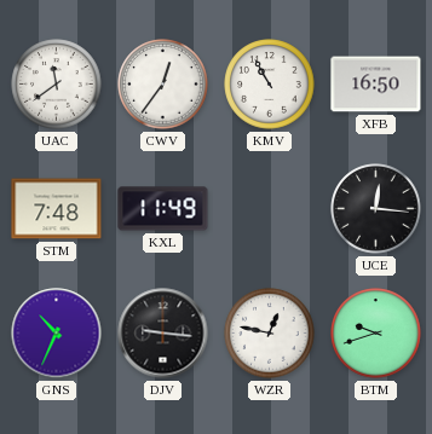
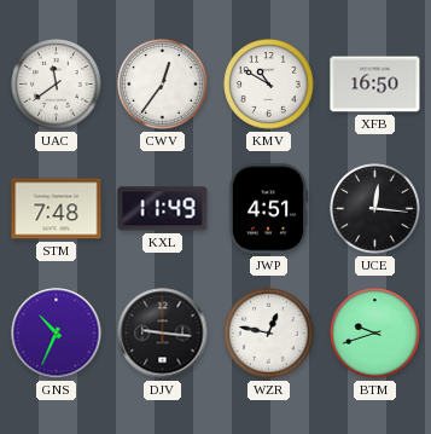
KMV: 10:55 -> 10:50 (269, 85)
JWP: none -> 4:51 (268, 209)
